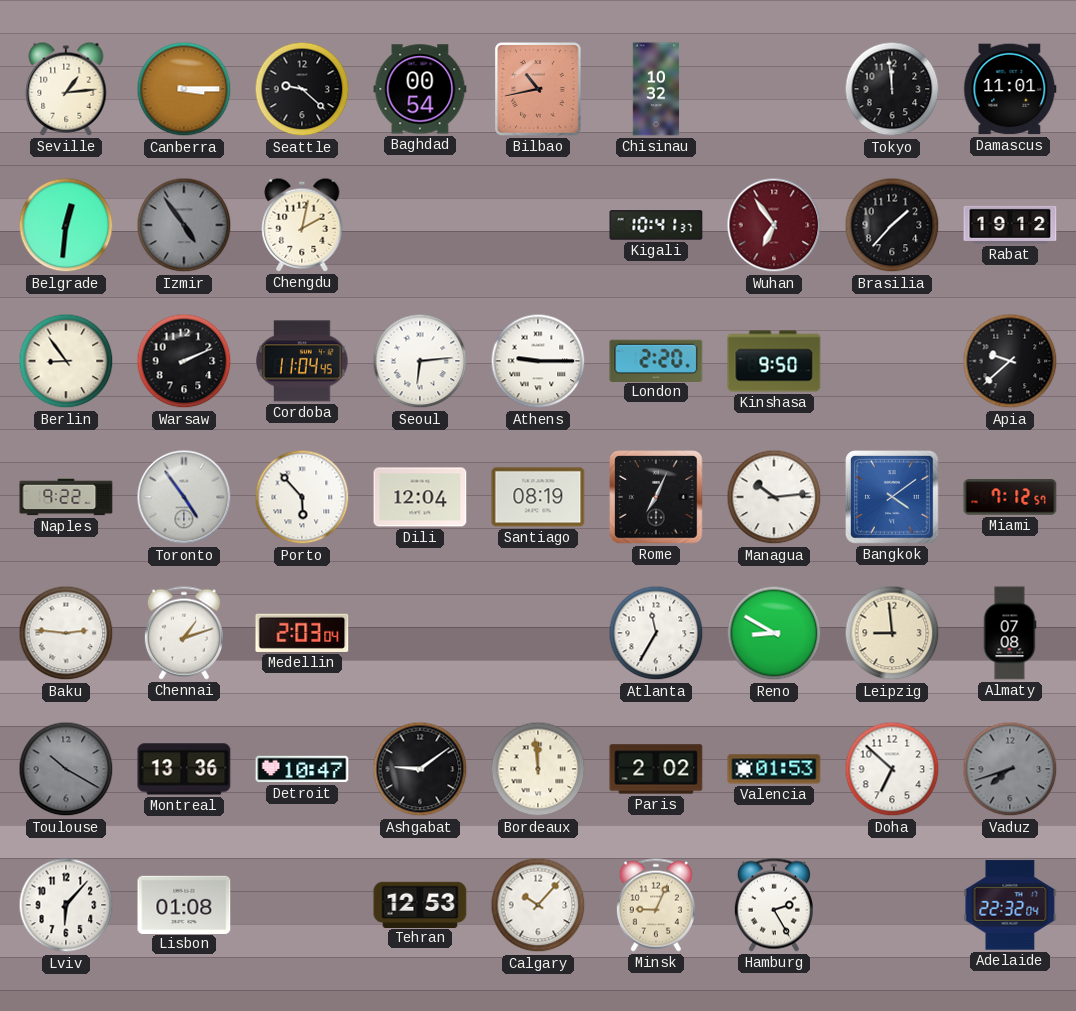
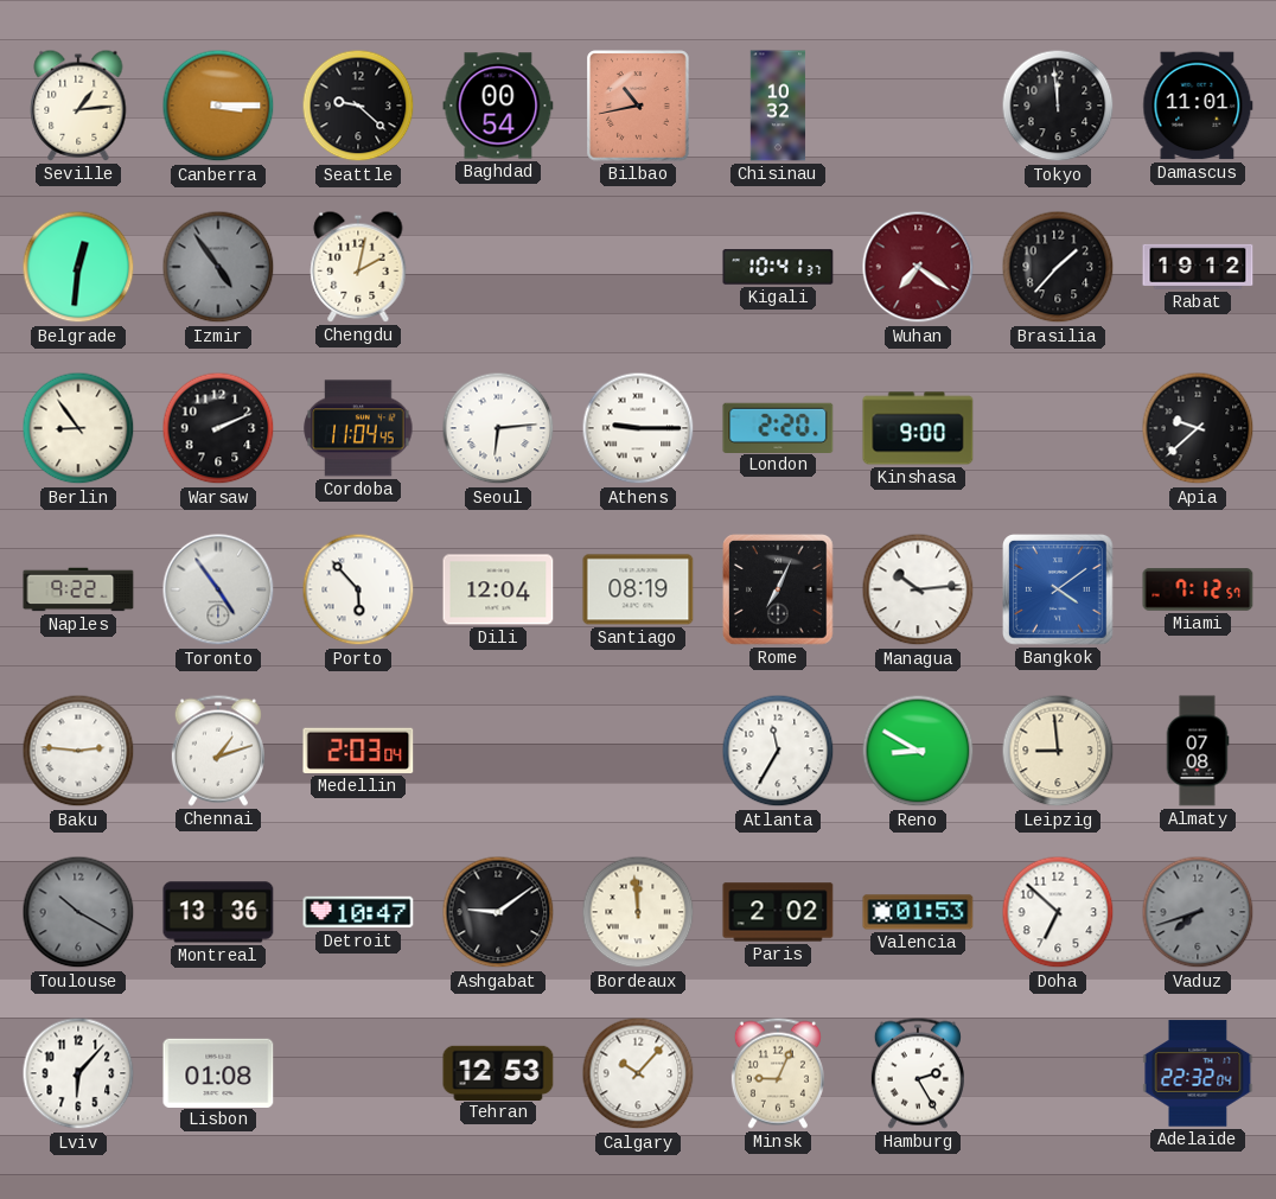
Wuhan: 6:54 -> 7:21 (918, 267)
Kinshasa: 9:50 -> 9:00 (918, 428)
